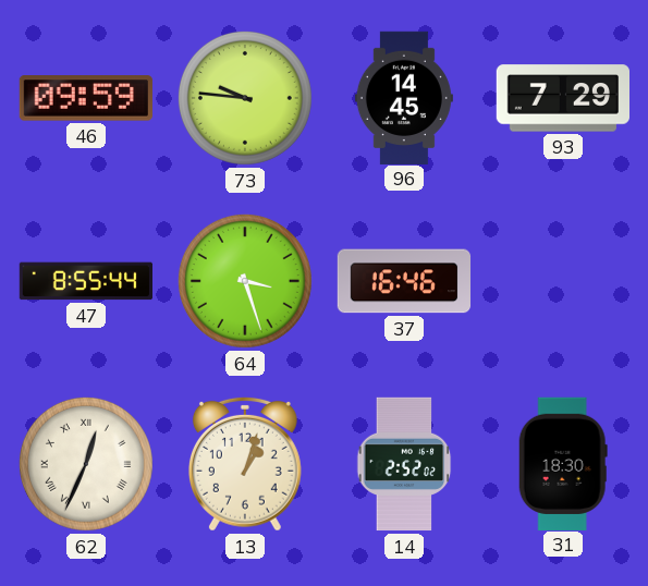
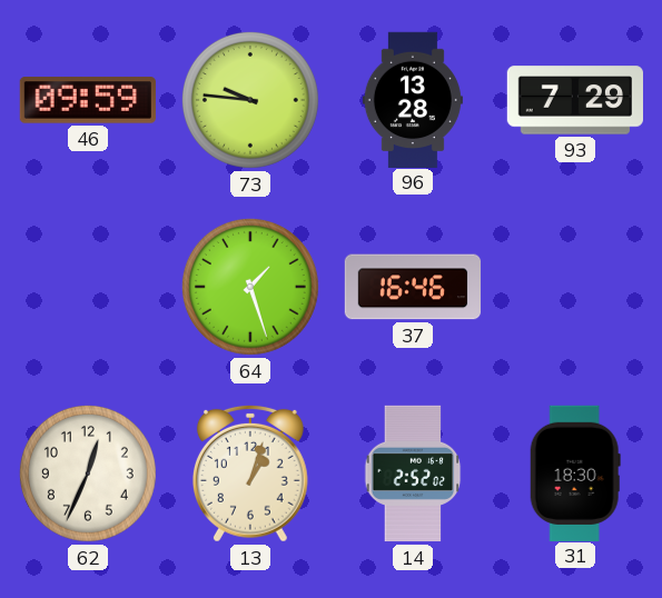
96: 14:45 -> 13:28 (413, 99)
47: 8:55 -> none (86, 281)
64: 3:27 -> 1:27 (250, 287)
62 numerals: Roman -> Arabic (88, 474)
